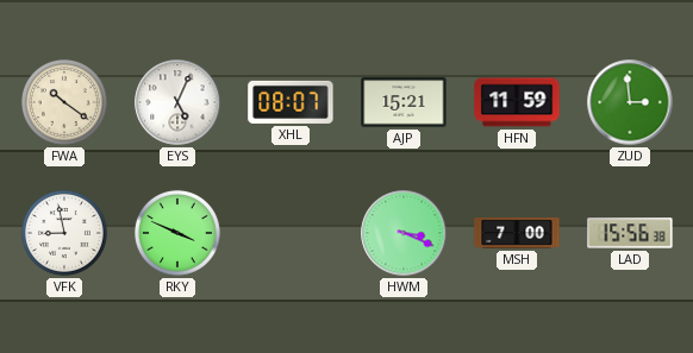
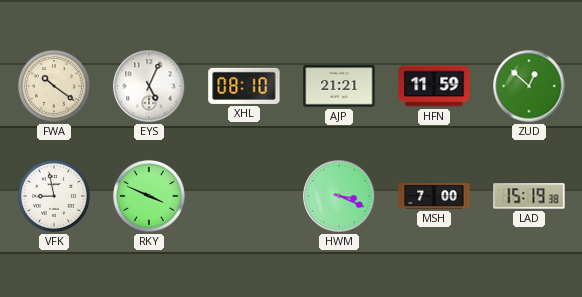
XHL: 08:07 -> 08:10 (244, 86)
AJP: 15:21 -> 21:21 (339, 86)
ZUD: 2:59 -> 12:52 (529, 86)
LAD: 15:56 -> 15:19 (529, 196)
